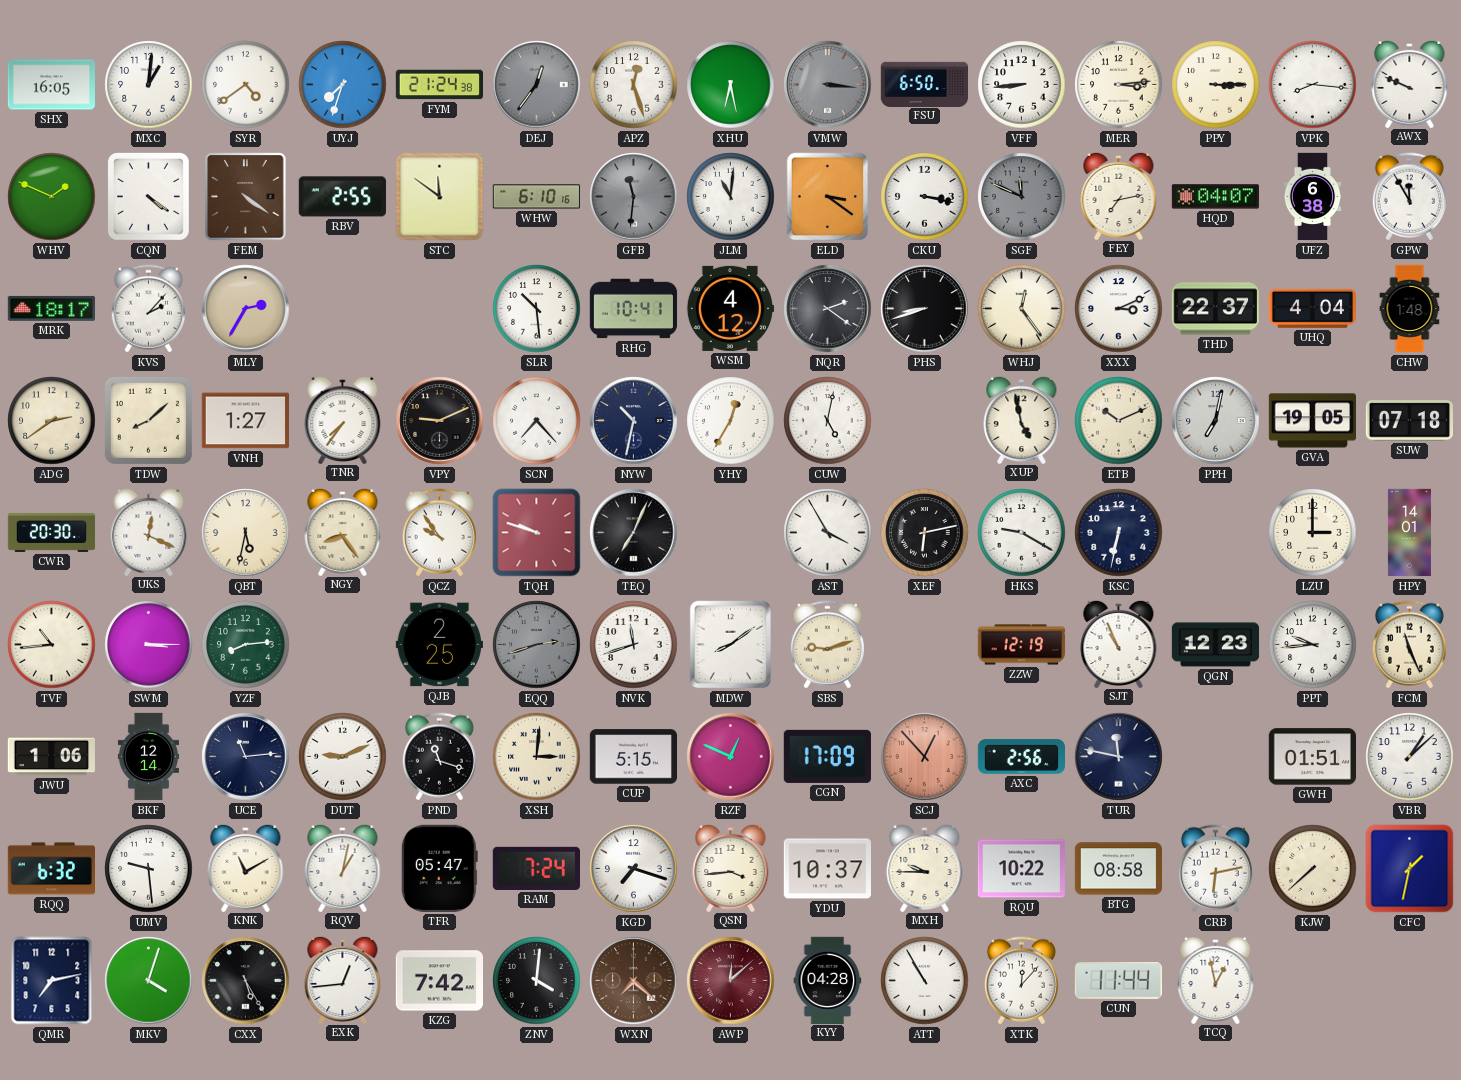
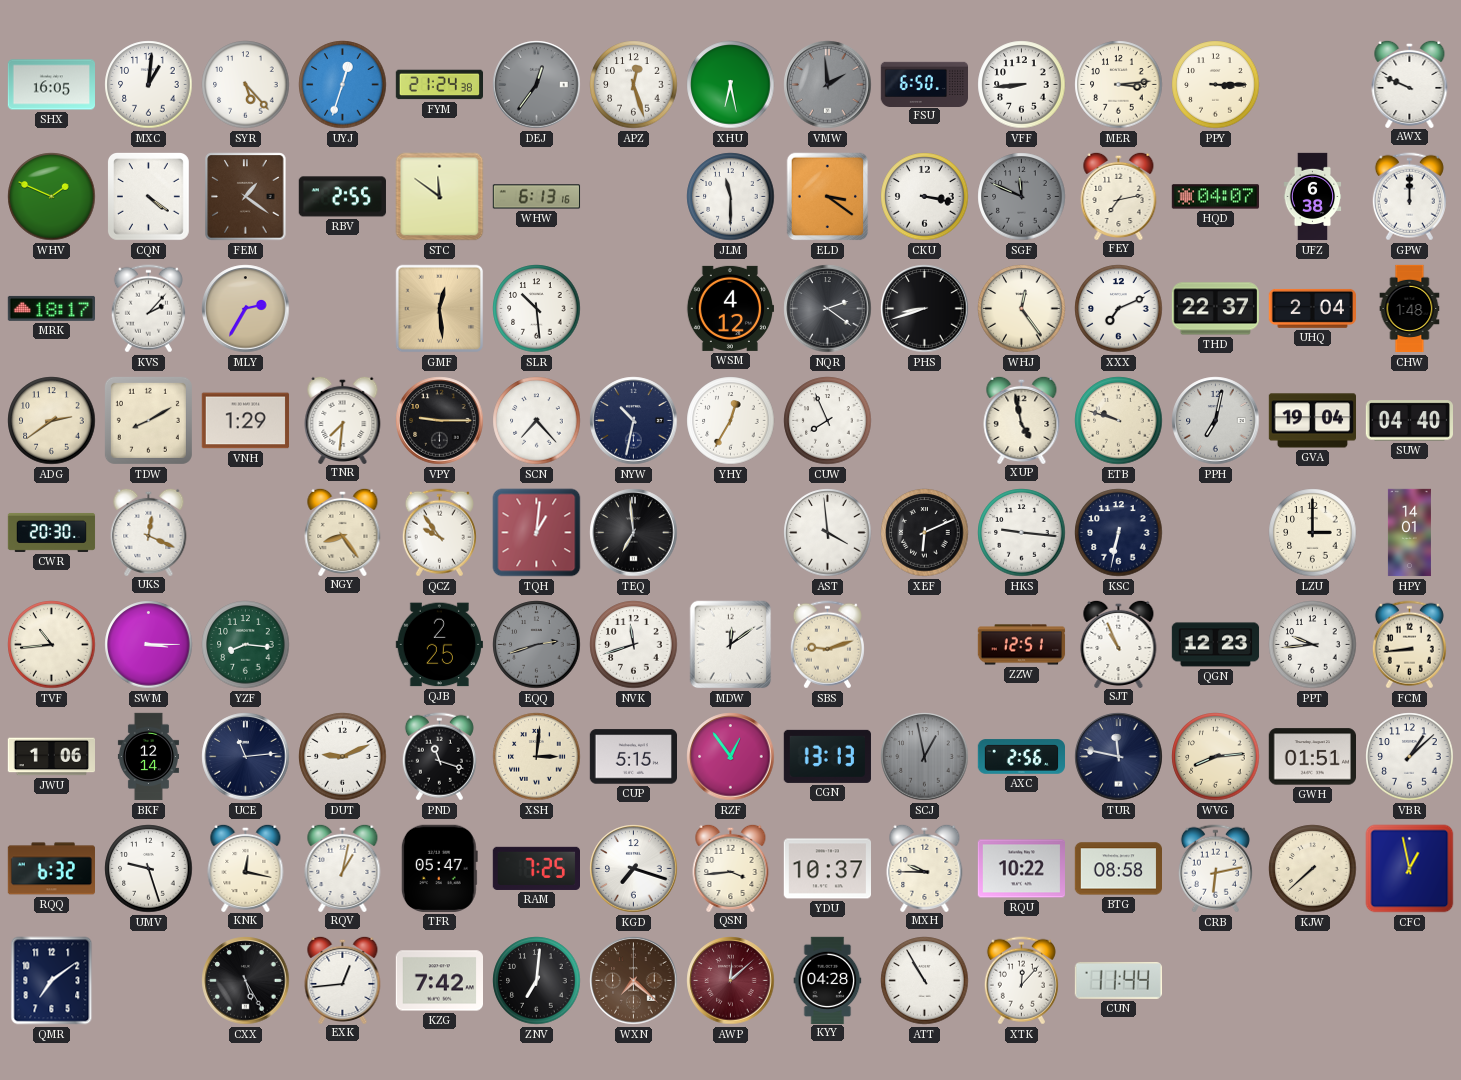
SYR: 4:39 -> 5:23 (246, 85)
UYJ: 7:33 -> 12:33 (343, 85)
VMW: 3:16 -> 1:59 (828, 85)
VPK: 8:16 -> none (1313, 85)
FEM: 4:21 -> 1:21 (246, 197)
WHW: 6:10 -> 6:13 (537, 197)
GFB: 11:31 -> none (634, 197)
JLM: 11:01 -> 11:30 (731, 197)
GPW: 11:55 -> 12:00 (1409, 197)
GMF: none -> 12:29 (440, 309)
RHG: 10:41 -> none (634, 309)
XXX: 3:11 -> 7:11 (1119, 309)
UHQ: 4:04 -> 2:04 (1312, 308)
TDW: 8:08 -> 8:10 (148, 420)
VNH: 1:27 -> 1:29 (245, 421)
TNR: 7:36 -> 7:31 (343, 419)
VPY: 9:11 -> 9:15 (440, 421)
CUW: 5:02 -> 7:56 (828, 421)
ETB: 10:11 -> 9:48 (1119, 421)
GVA: 19:05 -> 19:04 (1312, 421)
SUW: 07:18 -> 04:40 (1409, 421)
QBT: 5:32 -> none (246, 533)
TQH: 9:48 -> 1:01 (537, 533)
TEQ: 7:04 -> 6:59 (634, 533)
AST: 3:55 -> 3:59 (828, 533)
XEF: 6:13 -> 6:11 (925, 533)
HKS: 9:20 -> 9:16 (1022, 533)
YZF: 8:14 -> 8:16 (246, 645)
MDW: 8:09 -> 12:09 (731, 645)
ZZW: 12:19 -> 12:51 (1022, 645)
FCM: 11:26 -> 8:44 (1409, 645)
RZF: 12:49 -> 12:54 (731, 757)
CGN: 17:09 -> 13:13 (827, 756)
SCJ: 12:53 -> 12:58 (925, 757)
SCJ dial: salmon -> grey (925, 757)
WVG: none -> 8:14 (1216, 757)
UMV: 9:29 -> 9:27 (149, 869)
KNK: 11:10 -> 12:17 (246, 867)
RAM: 7:24 -> 7:25 (536, 868)
CFC: 1:32 -> 12:58 (1410, 869)
QMR: 7:13 -> 7:09 (52, 981)
MKV: 4:03 -> none (149, 981)
ZNV: 4:01 -> 7:01 (537, 981)
TCQ: 12:58 -> none (1216, 979)
